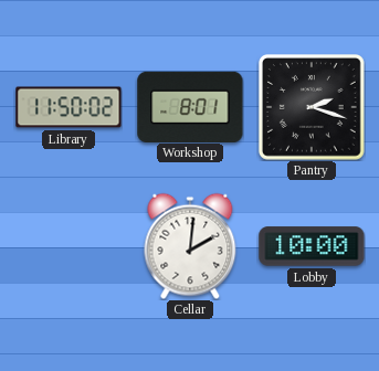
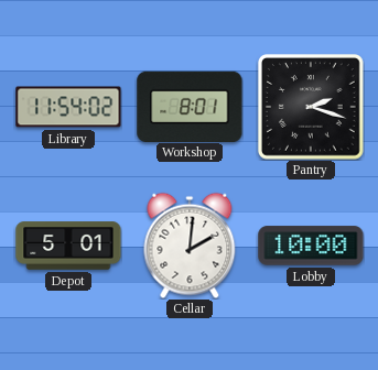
Library: 11:50 -> 11:54 (68, 107)
Depot: none -> 5:01 (68, 246)
